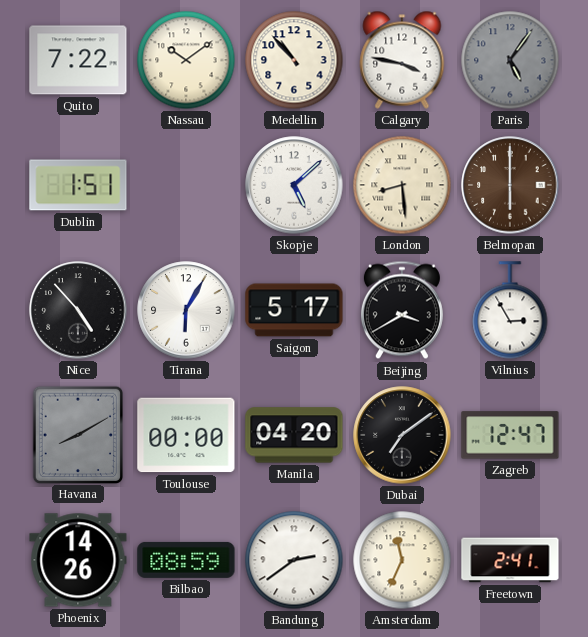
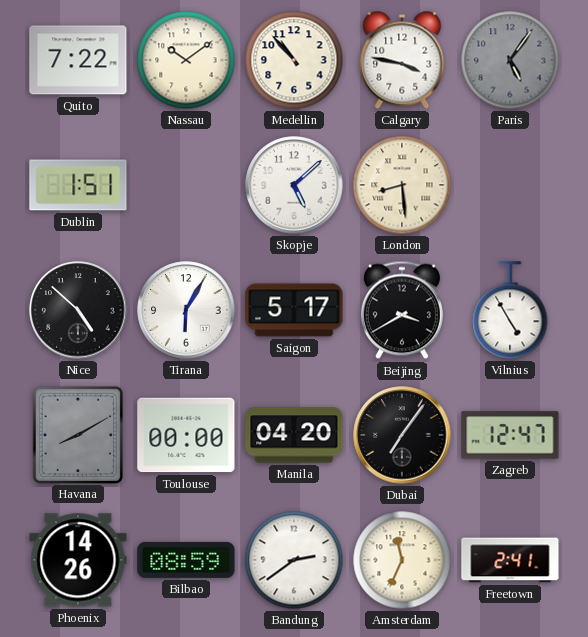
Belmopan: 6:00 -> none (510, 185)
Nice: 4:53 -> 4:52 (78, 310)
Vilnius: 2:55 -> 4:55 (510, 310)
Dubai: 7:09 -> 7:06 (402, 435)
